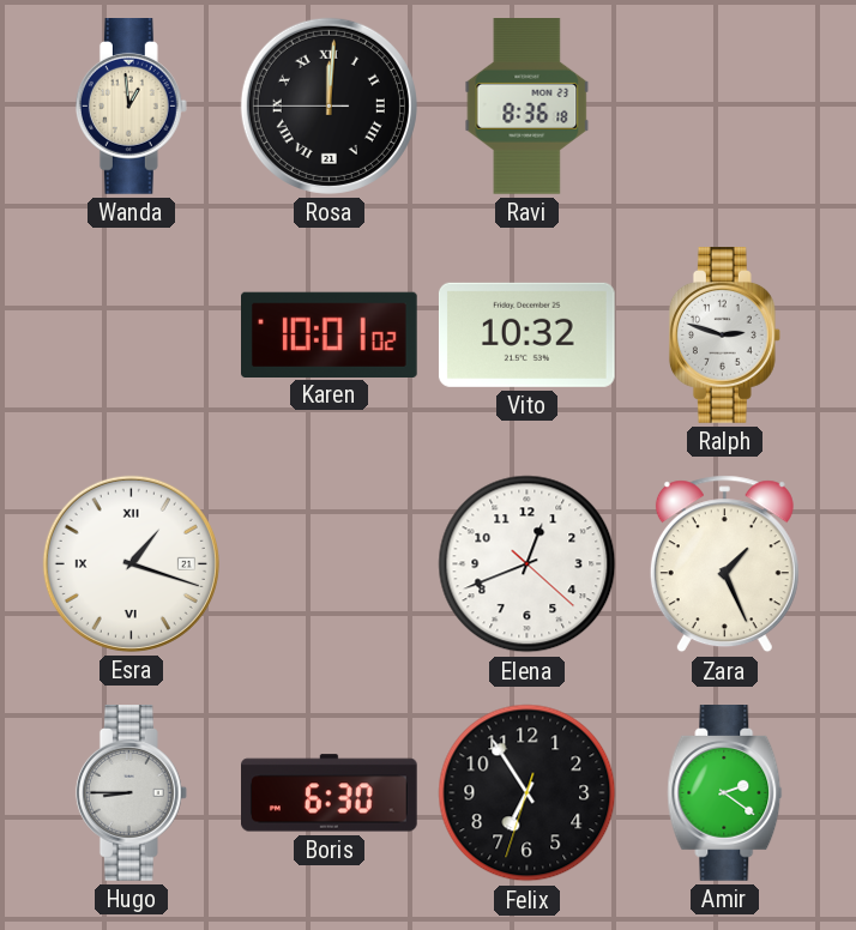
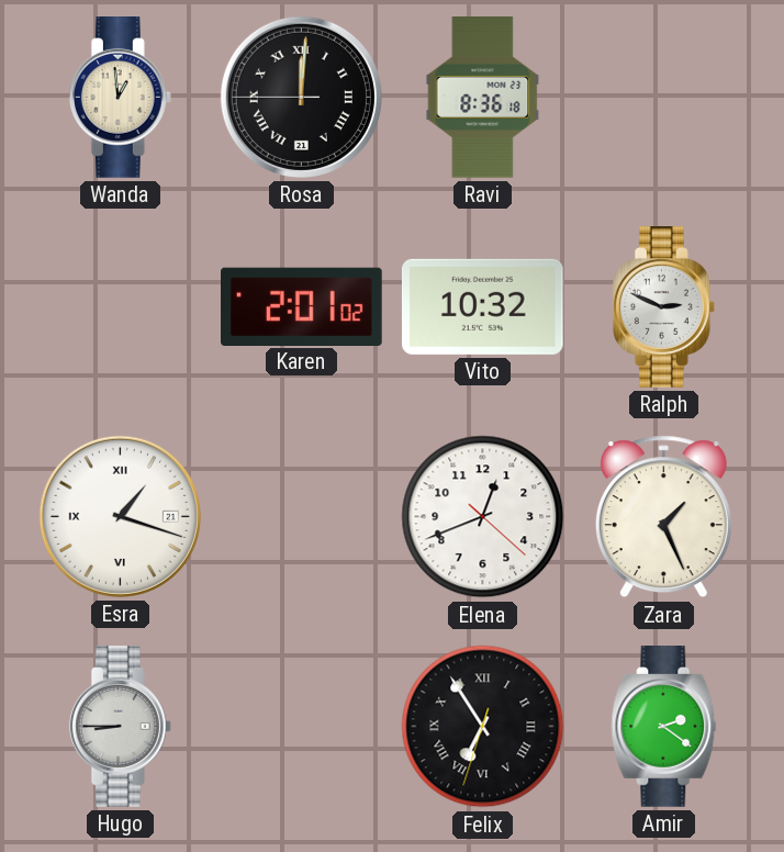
Karen: 10:01 -> 2:01 (302, 306)
Ralph: 2:48 -> 2:49 (663, 307)
Boris: 6:30 -> none (330, 793)
Felix numerals: Arabic -> Roman (483, 727)
